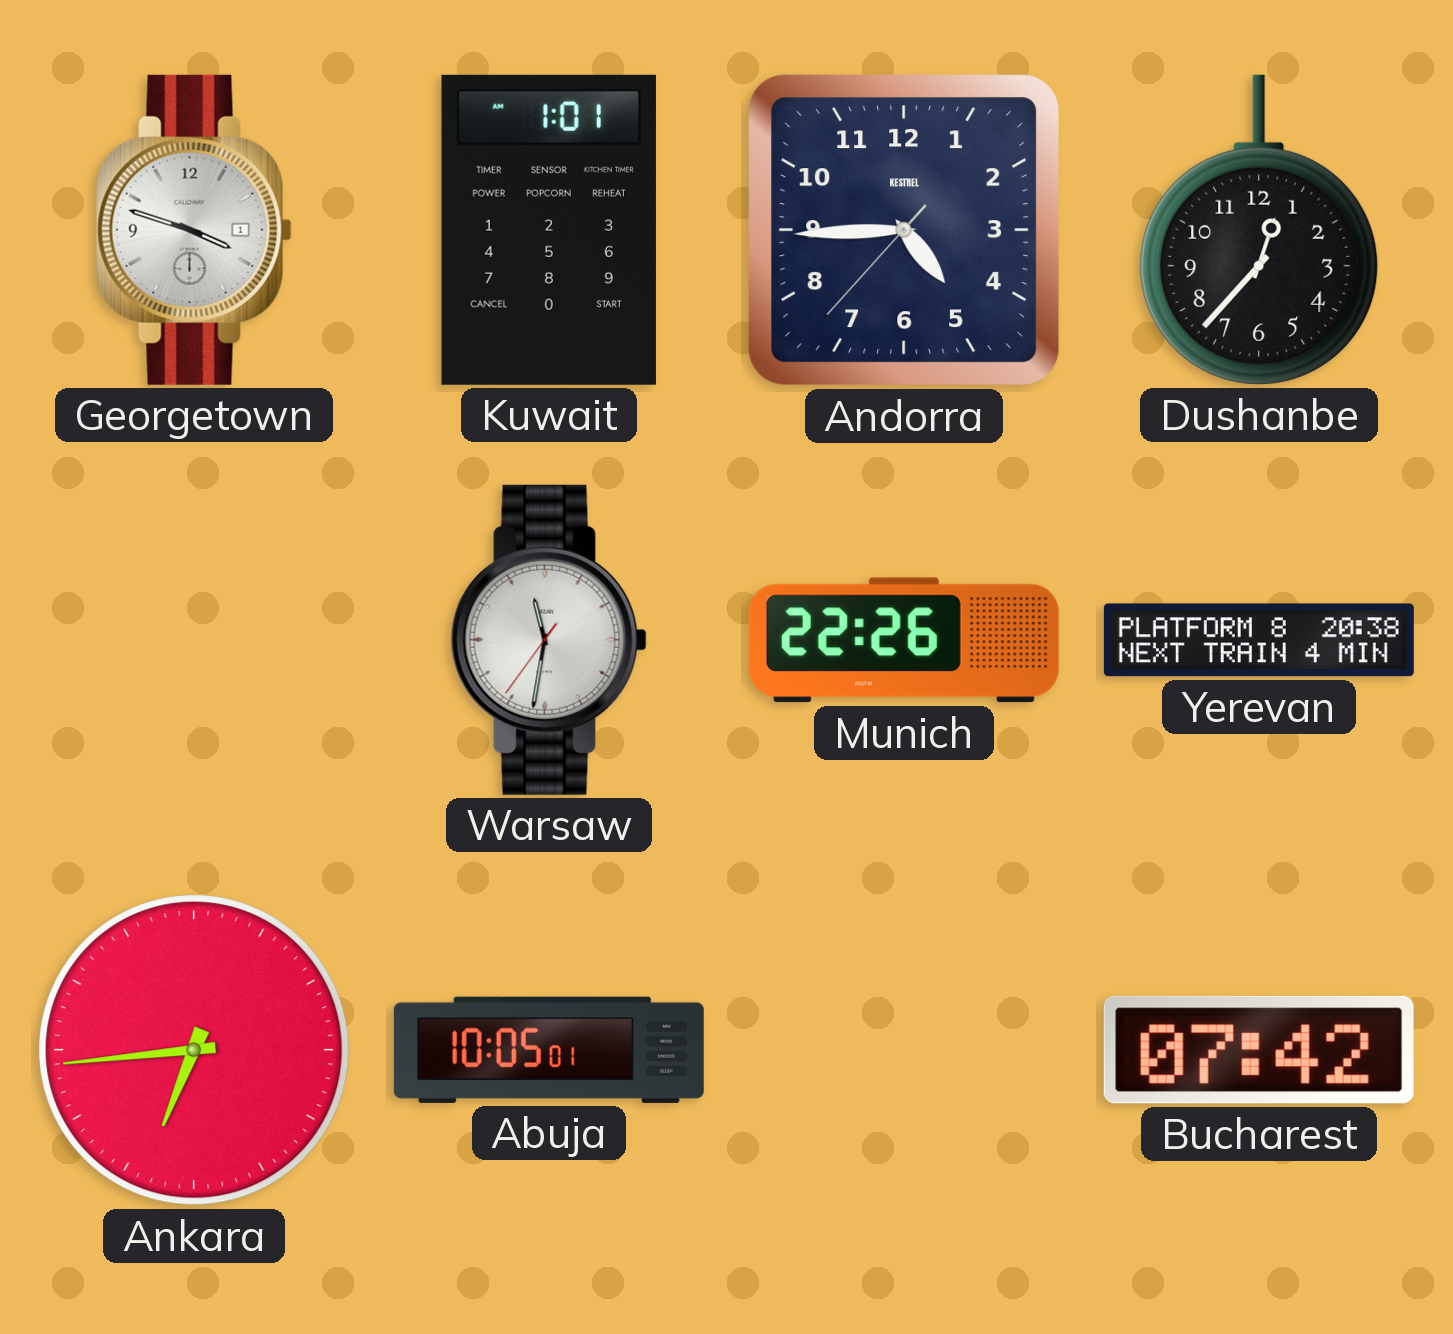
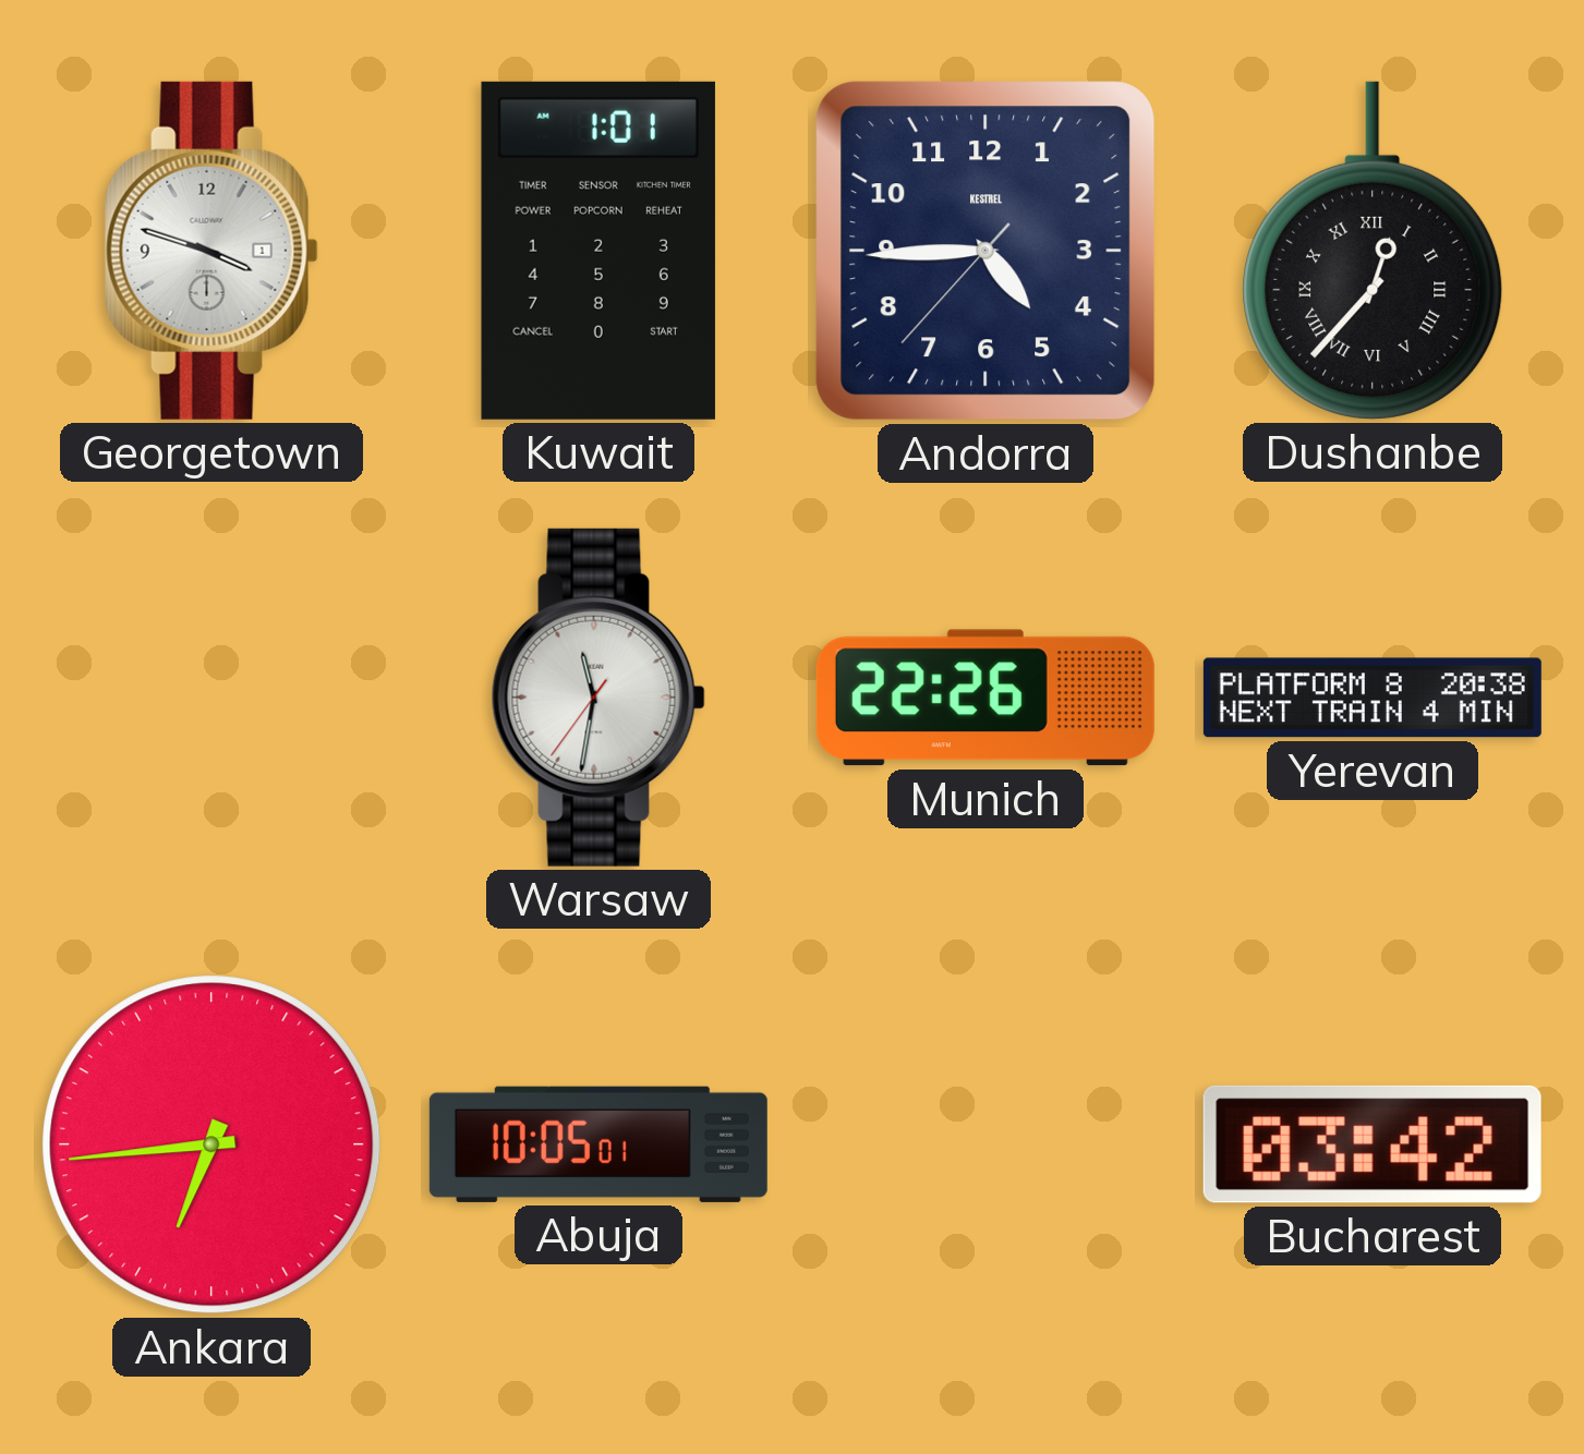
Dushanbe numerals: Arabic -> Roman (1373, 251)
Bucharest: 07:42 -> 03:42 (1373, 1144)
